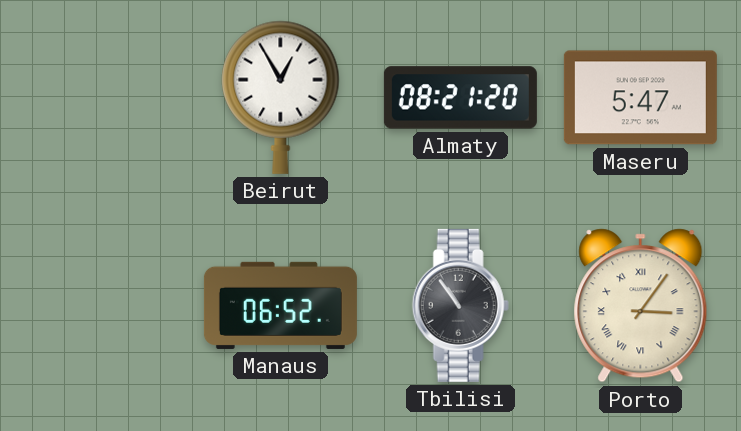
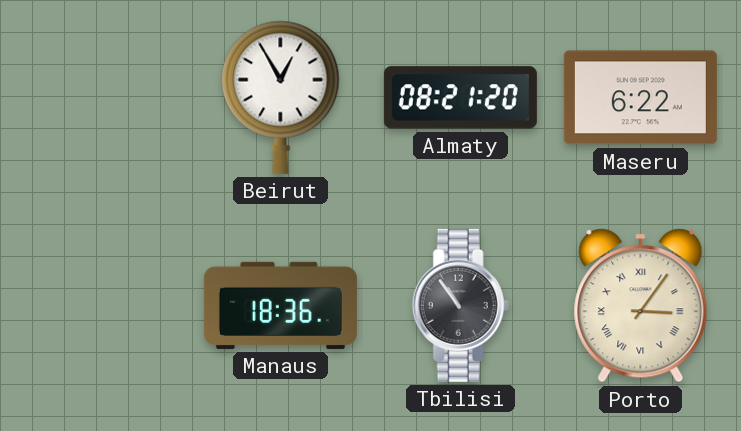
Maseru: 5:47 -> 6:22 (640, 98)
Manaus: 06:52 -> 18:36 (280, 305)
